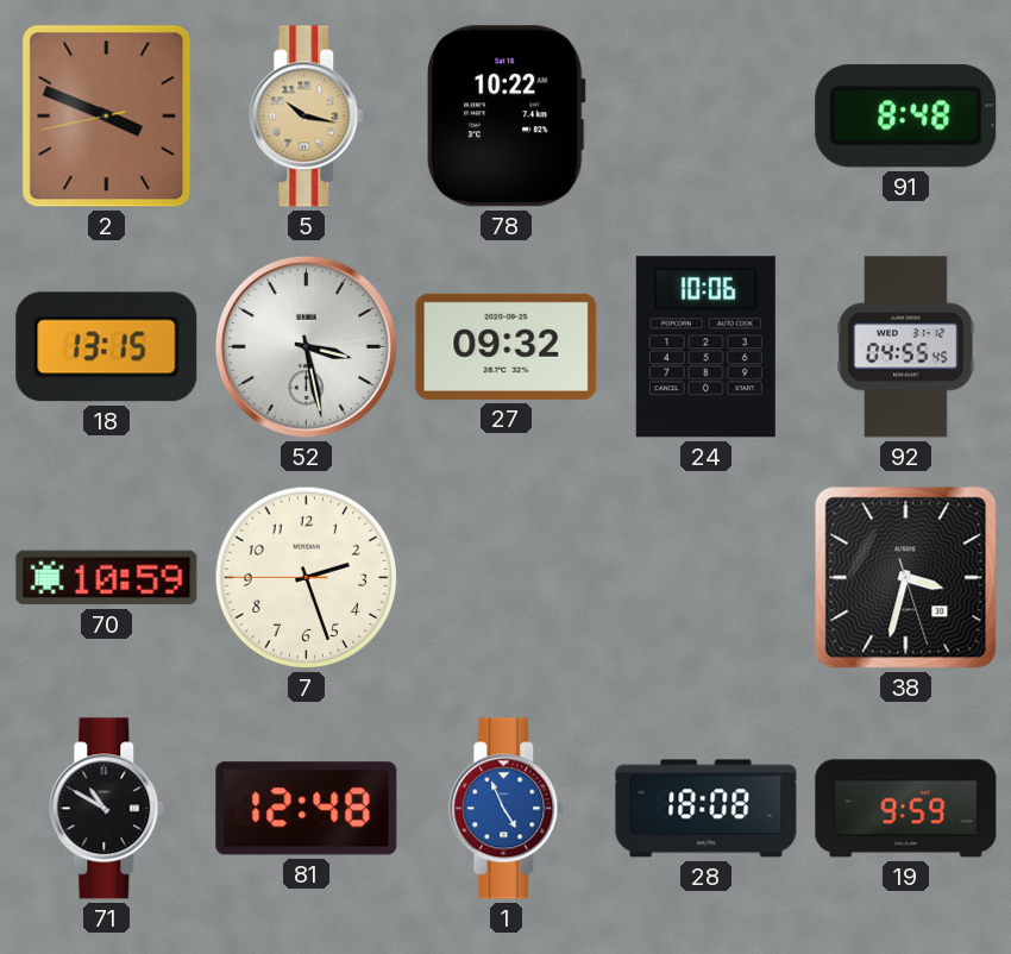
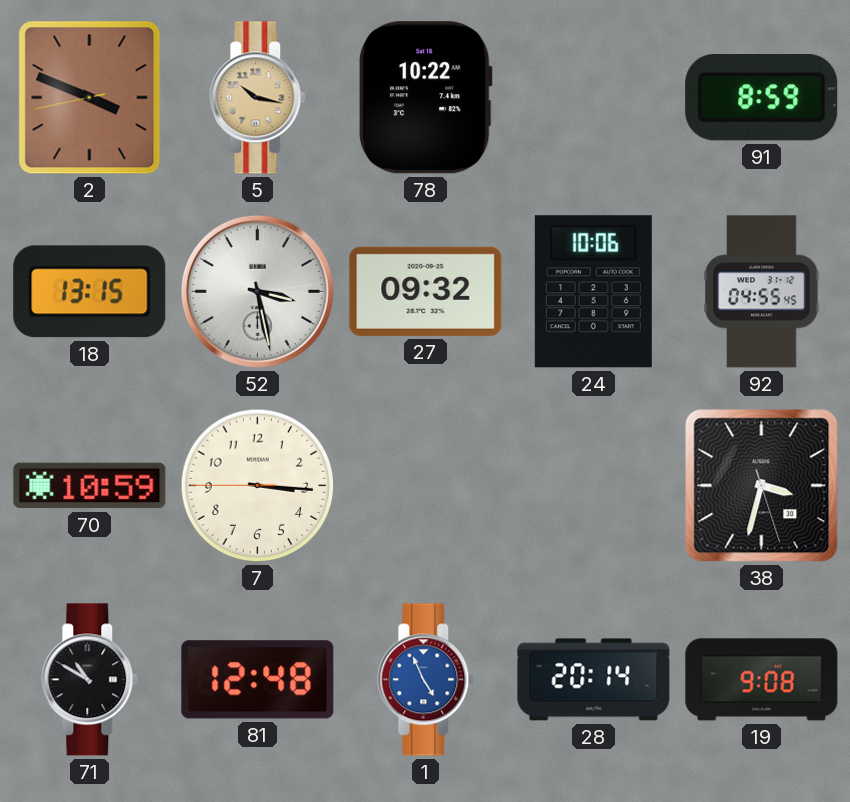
91: 8:48 -> 8:59 (762, 98)
7: 2:26 -> 3:15 (258, 486)
28: 18:08 -> 20:14 (594, 680)
19: 9:59 -> 9:08 (762, 680)
